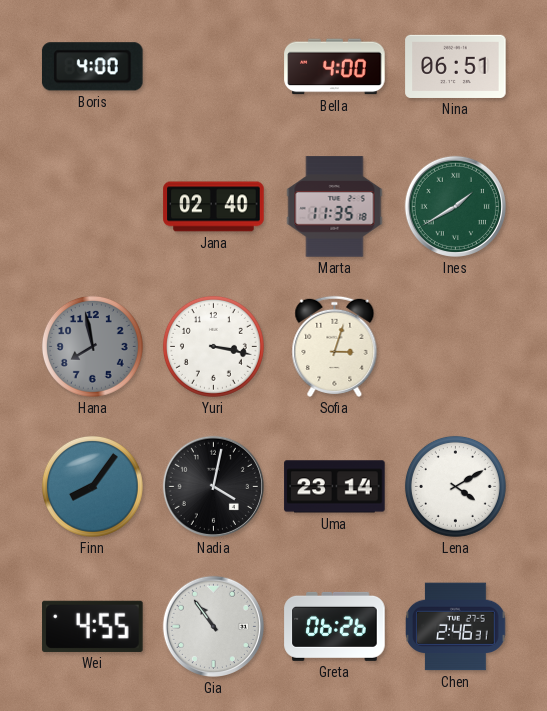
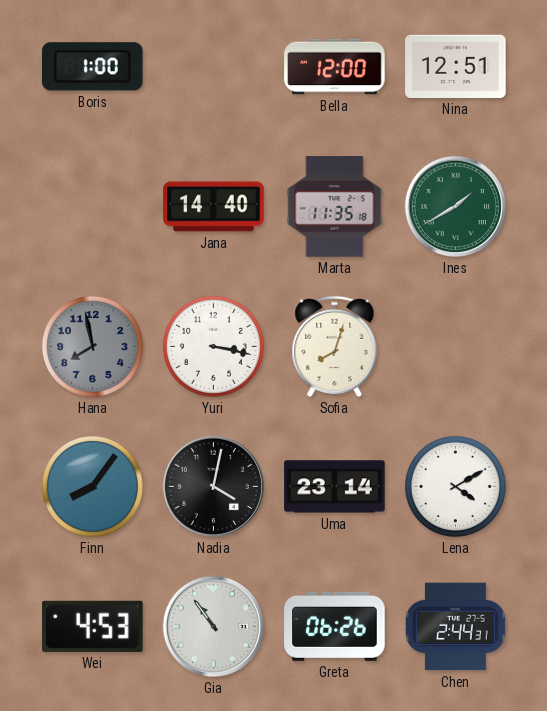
Boris: 4:00 -> 1:00 (93, 67)
Bella: 4:00 -> 12:00 (335, 67)
Nina: 06:51 -> 12:51 (456, 66)
Jana: 02:40 -> 14:40 (214, 207)
Sofia: 3:03 -> 8:03 (335, 346)
Wei: 4:55 -> 4:53 (93, 626)
Chen: 2:46 -> 2:44 (456, 627)
